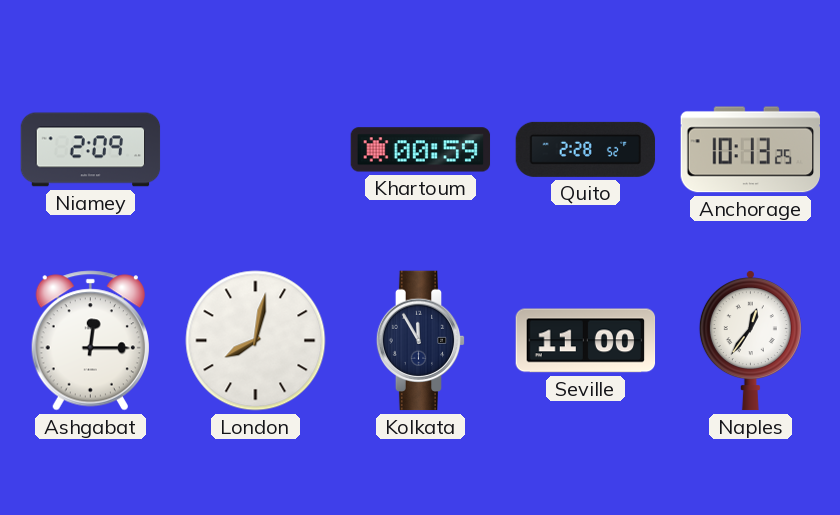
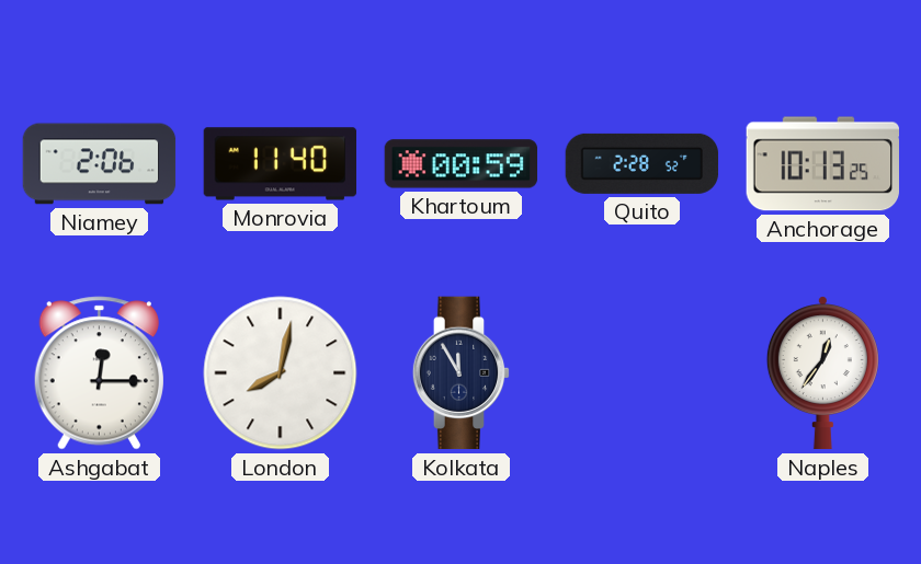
Niamey: 2:09 -> 2:06 (100, 164)
Monrovia: none -> 11:40 (281, 164)
Seville: 11:00 -> none (586, 341)
